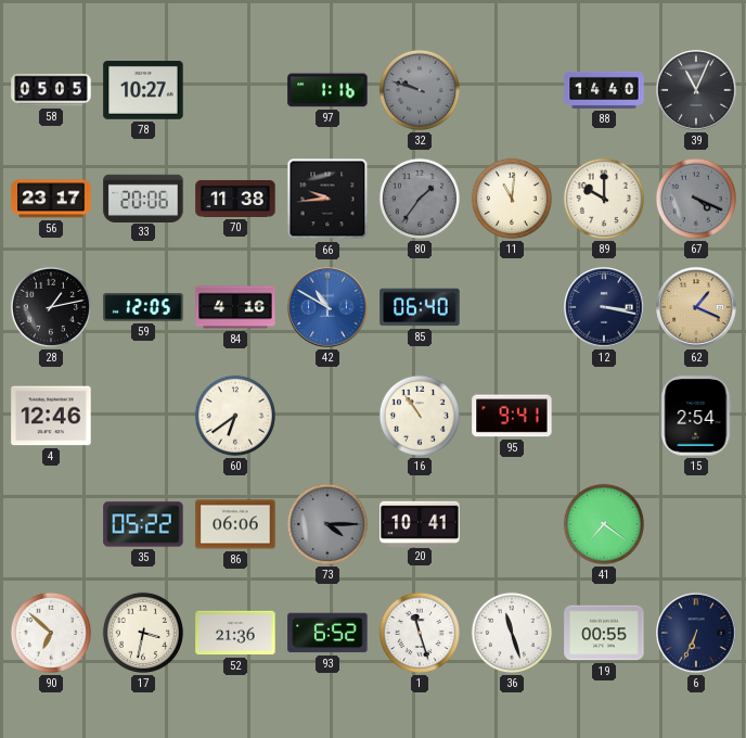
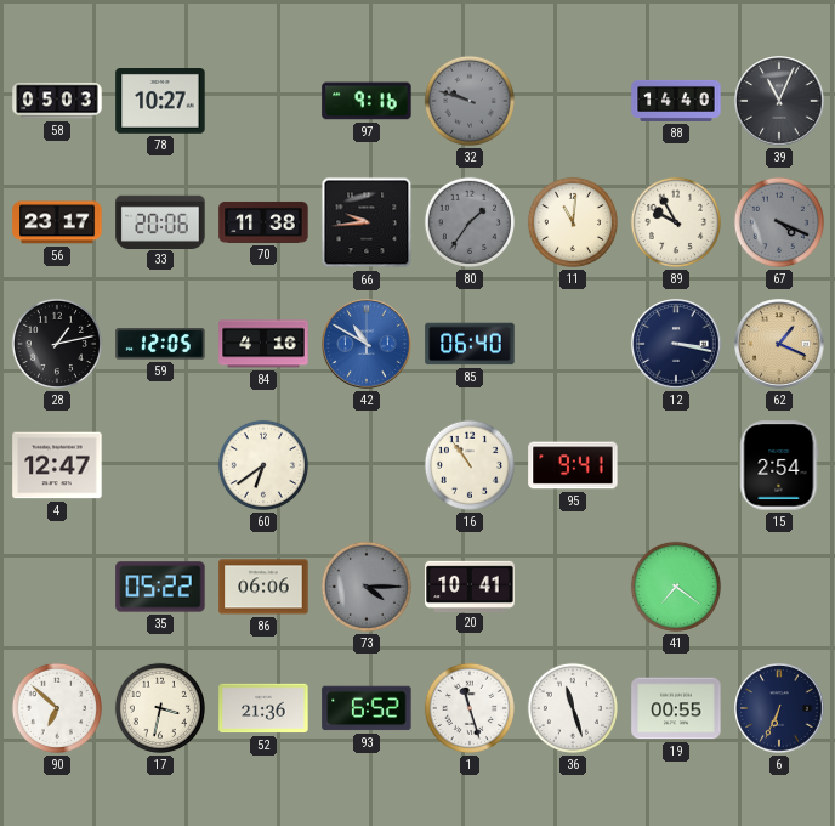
58: 05:05 -> 05:03 (57, 101)
97: 1:16 -> 9:16 (367, 101)
89: 10:00 -> 9:55 (676, 222)
4: 12:46 -> 12:47 (57, 465)
